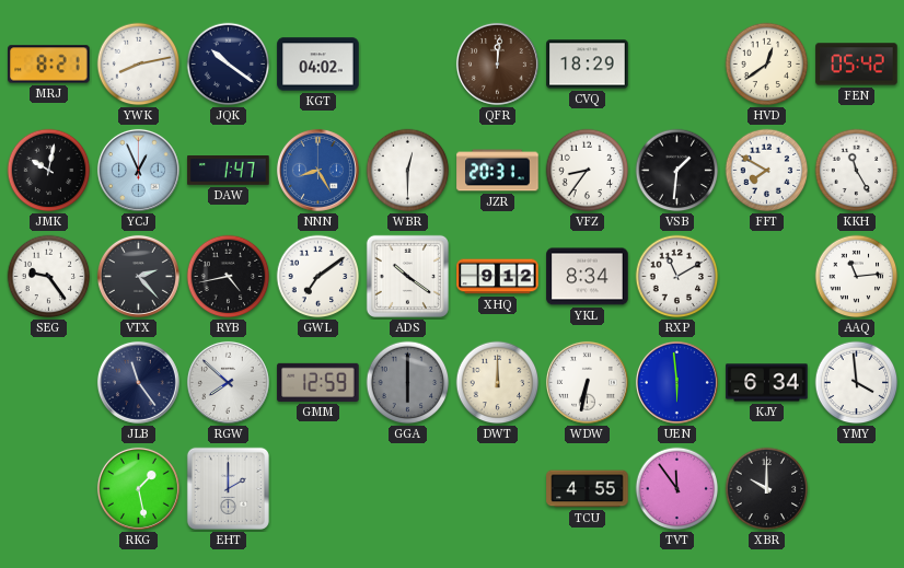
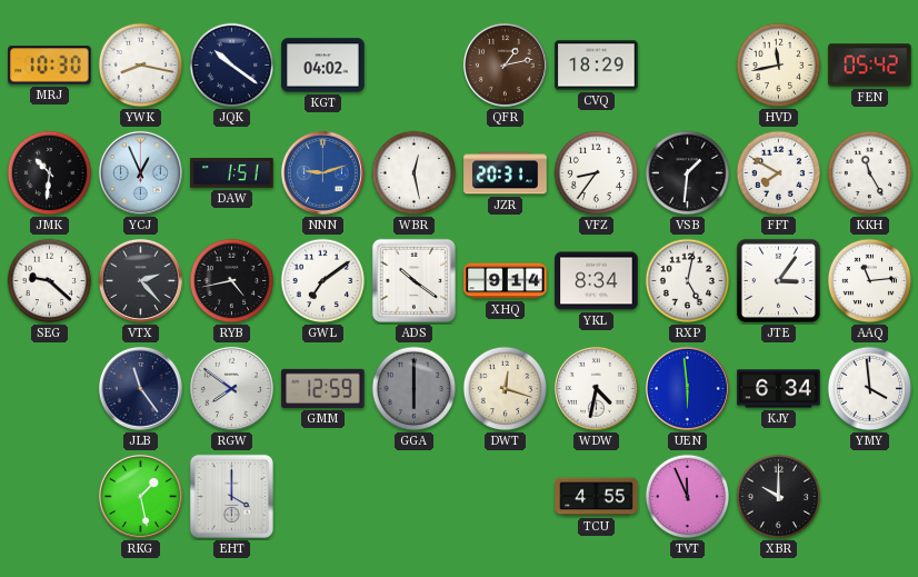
MRJ: 8:21 -> 10:30 (50, 66)
YWK: 8:13 -> 8:17 (141, 66)
QFR: 12:01 -> 1:13 (505, 64)
HVD: 12:39 -> 11:43 (779, 66)
JMK: 10:02 -> 10:31 (50, 173)
DAW: 1:47 -> 1:51 (232, 173)
NNN: 8:25 -> 9:12 (322, 172)
WBR: 12:30 -> 12:28 (415, 173)
SEG: 9:24 -> 9:22 (50, 281)
XHQ: 9:12 -> 9:14 (506, 281)
RXP: 11:10 -> 5:02 (688, 281)
JTE: none -> 3:06 (778, 280)
RGW: 7:52 -> 7:51 (231, 388)
DWT: 12:00 -> 12:18 (506, 389)
WDW: 6:32 -> 4:32 (596, 388)
EHT: 2:00 -> 4:00 (231, 496)
TVT: 11:54 -> 11:56 (688, 497)
